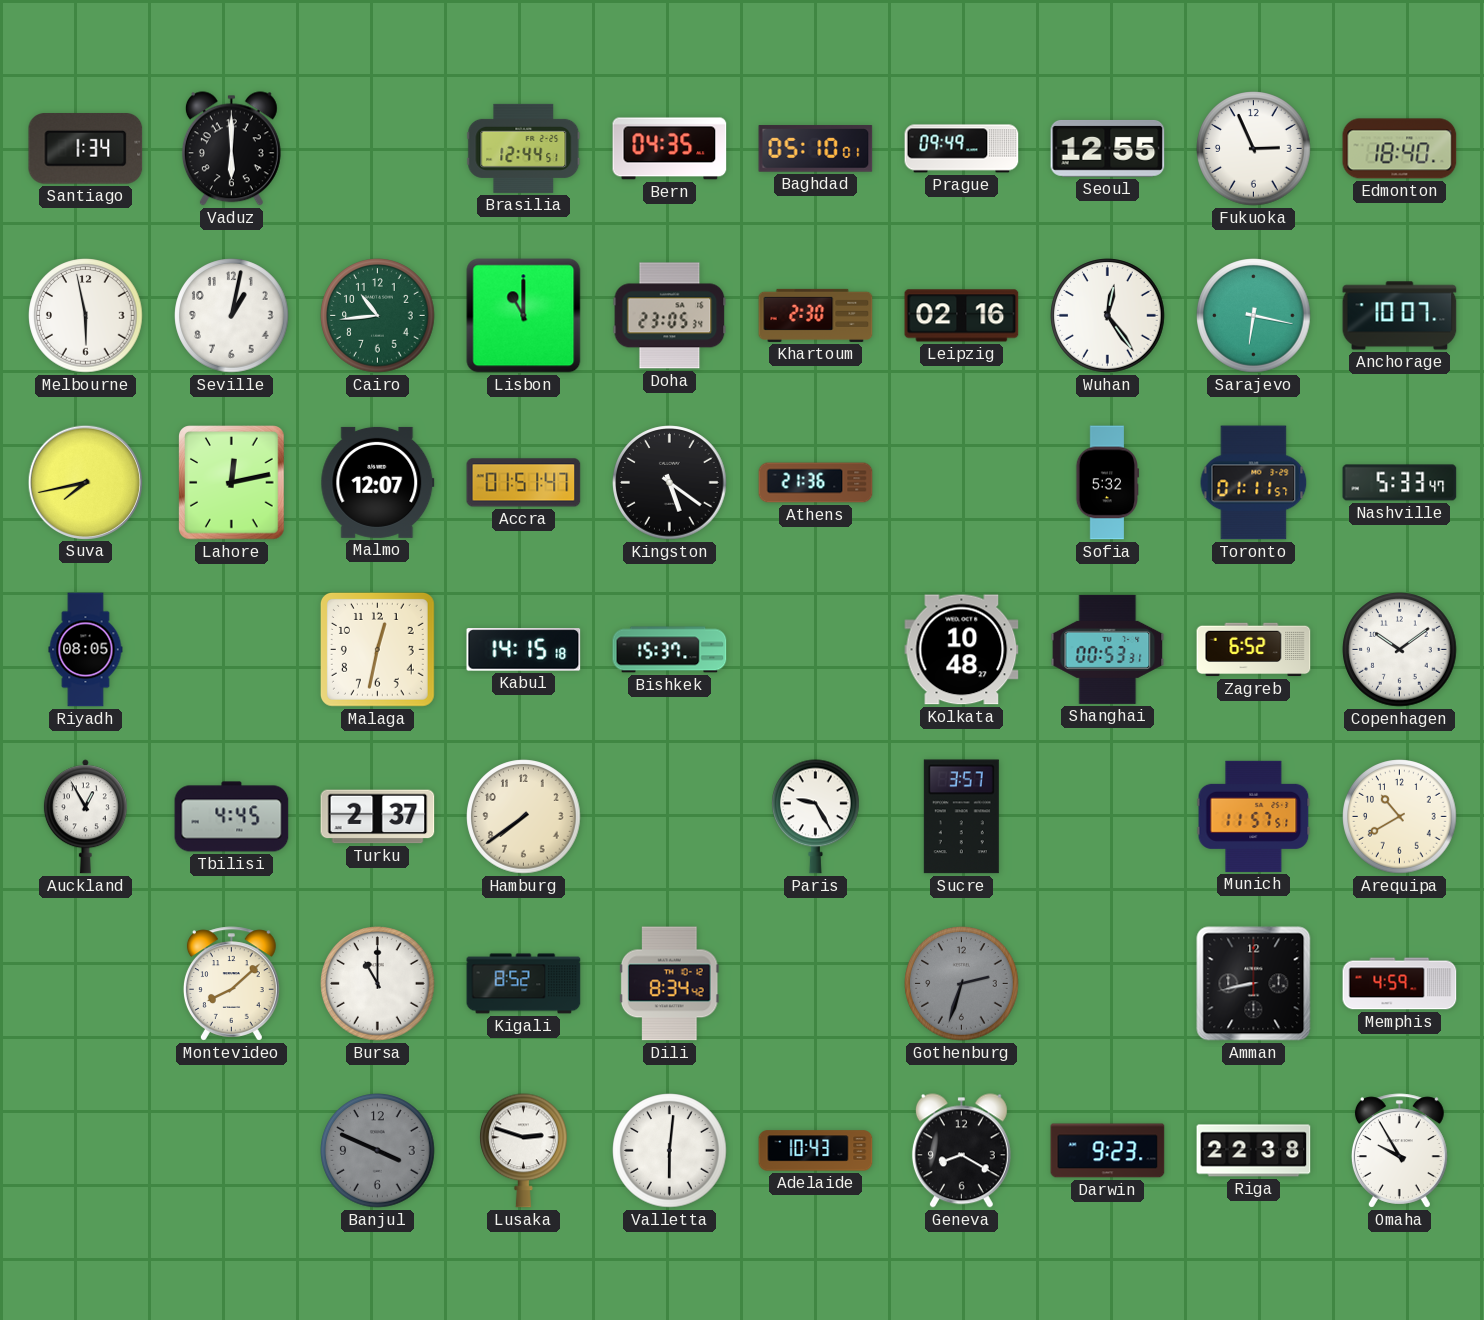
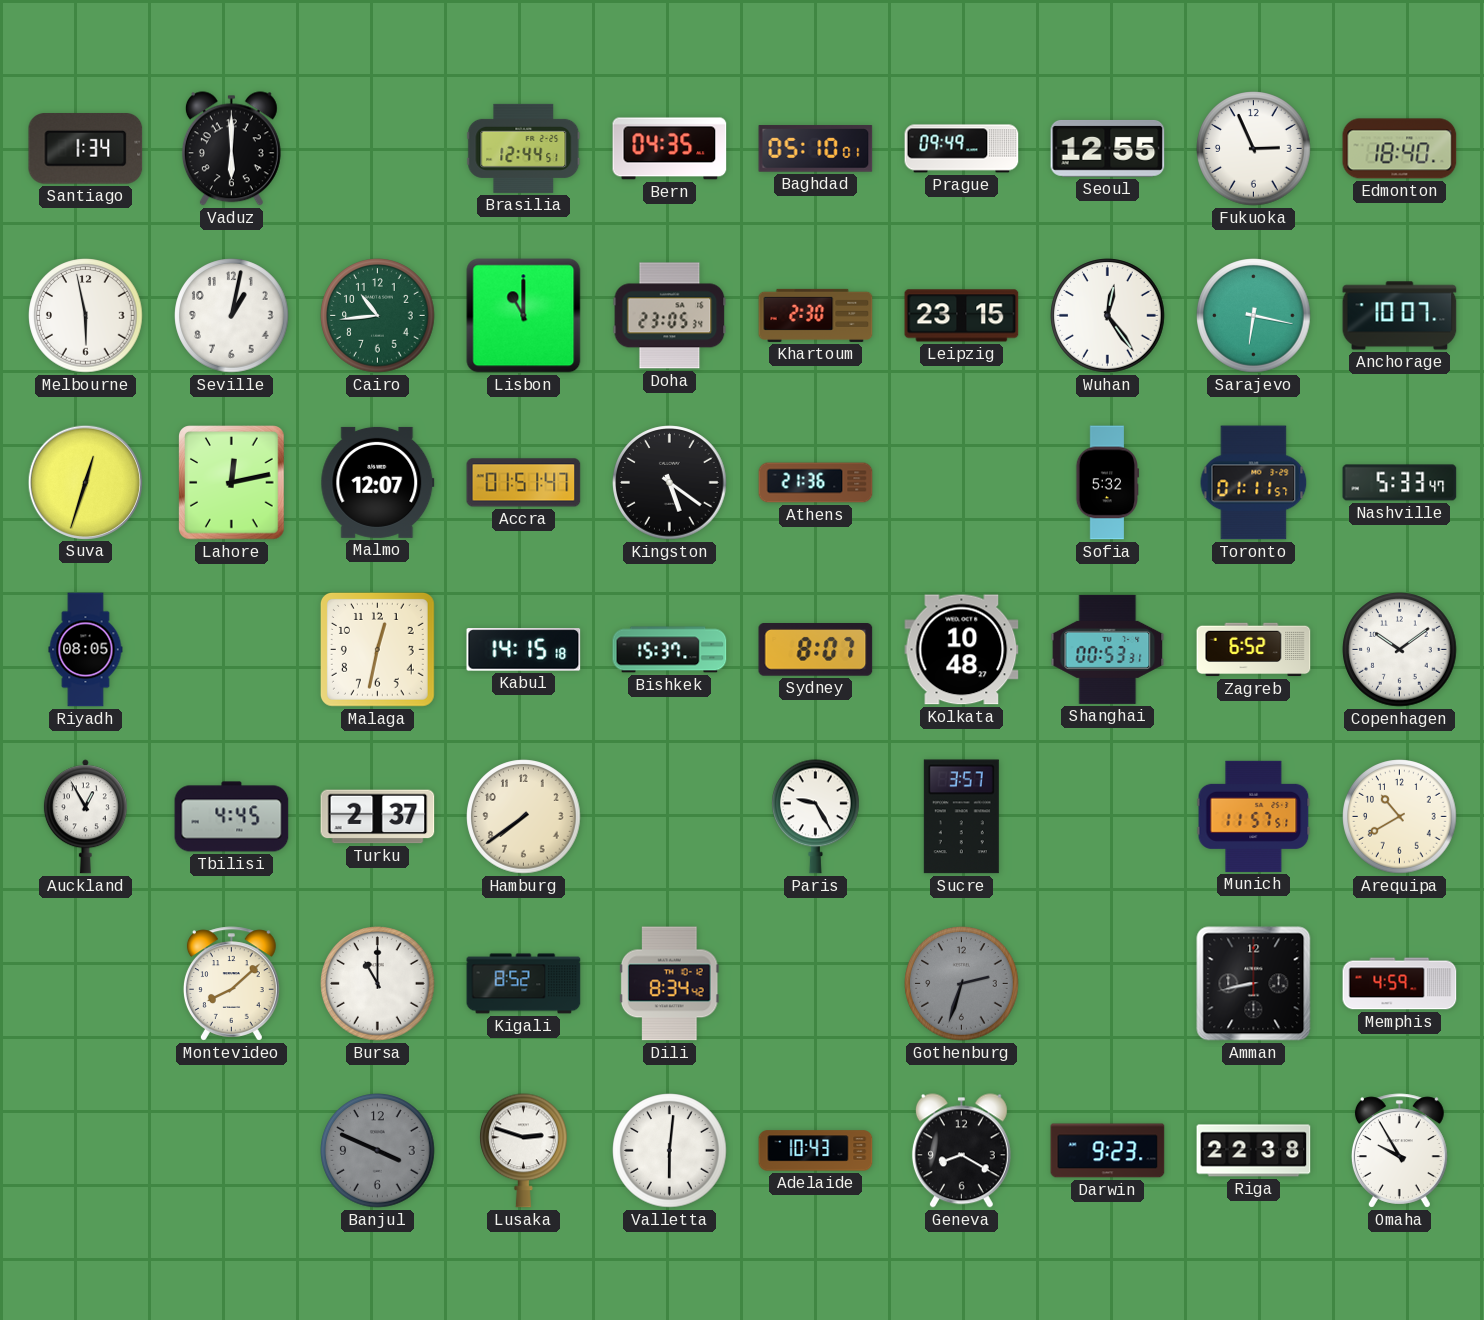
Leipzig: 02:16 -> 23:15 (962, 316)
Suva: 7:43 -> 12:33 (85, 482)
Sydney: none -> 8:07 (816, 650)
